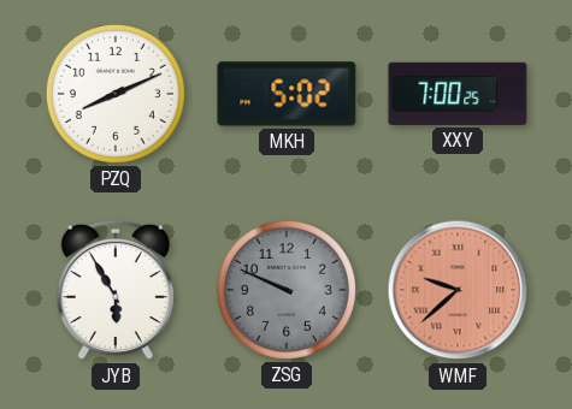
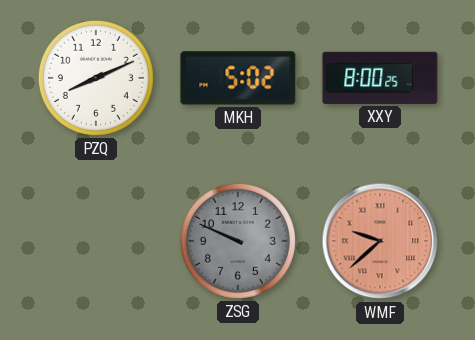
XXY: 7:00 -> 8:00 (380, 78)
JYB: 5:55 -> none (116, 290)
